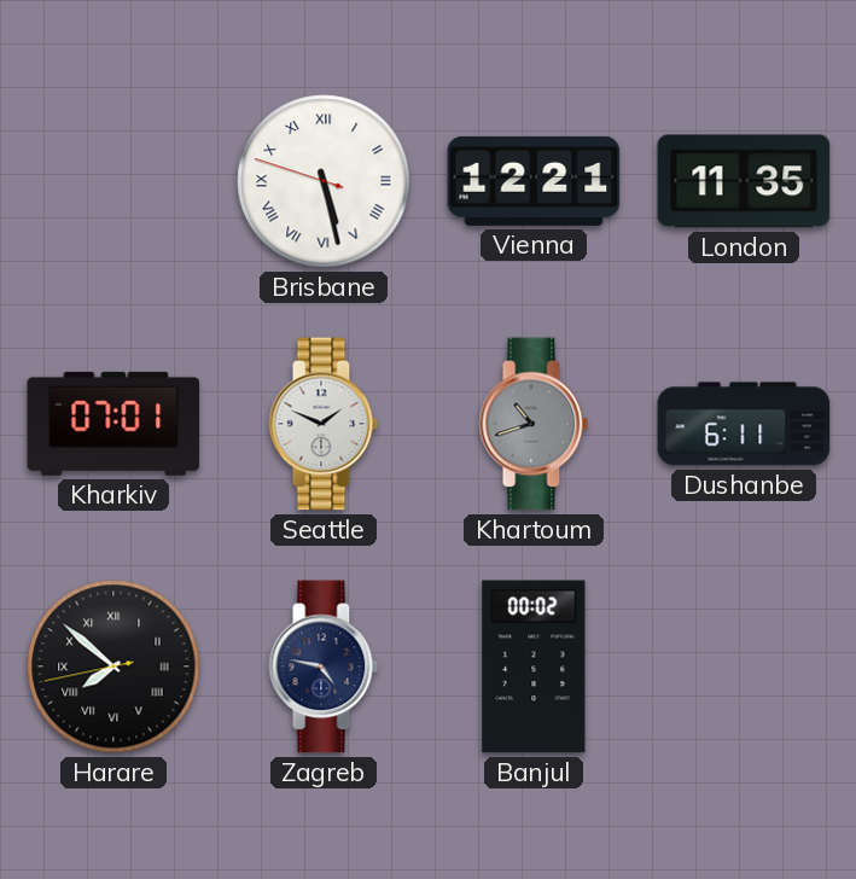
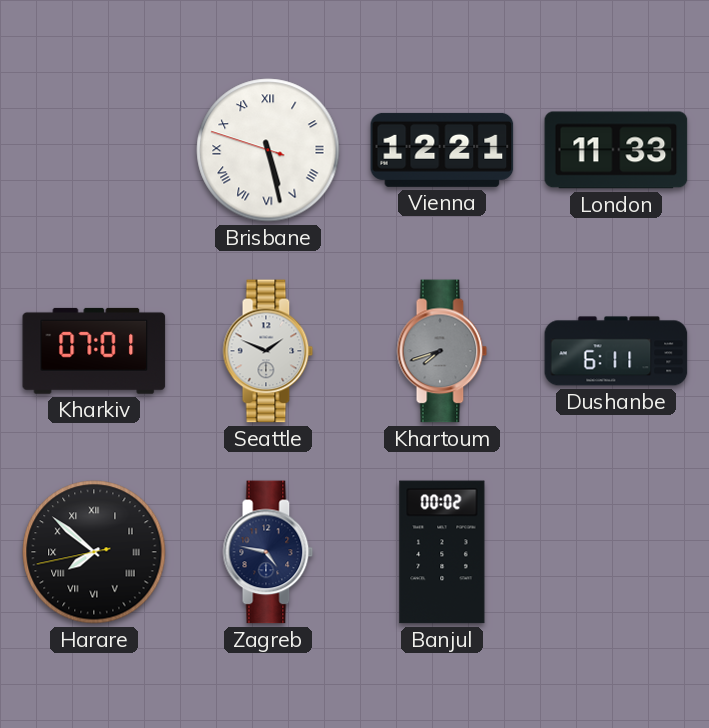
London: 11:35 -> 11:33 (616, 150)
Khartoum: 10:42 -> 7:42 (442, 351)
